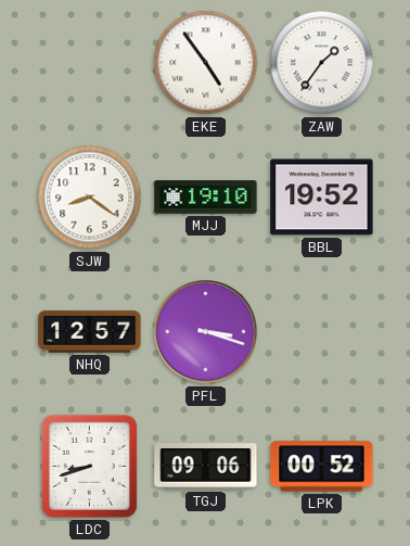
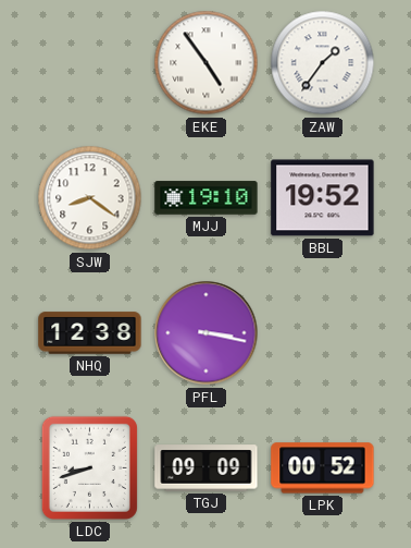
NHQ: 12:57 -> 12:38 (90, 333)
PFL: 3:18 -> 3:17 (207, 333)
TGJ: 09:06 -> 09:09 (207, 468)
